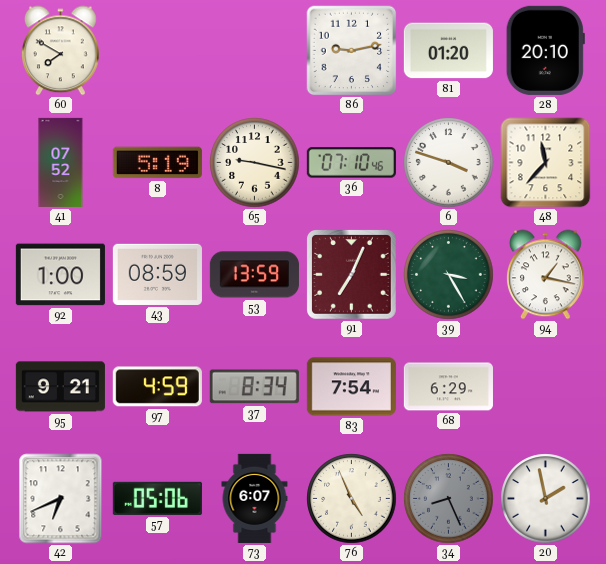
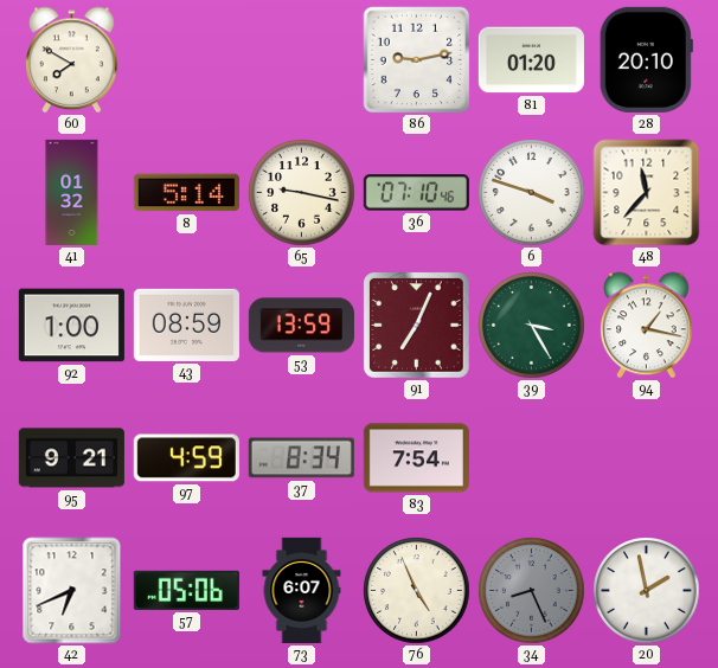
41: 07:52 -> 01:32 (72, 192)
8: 5:19 -> 5:14 (186, 193)
68: 6:29 -> none (448, 387)
